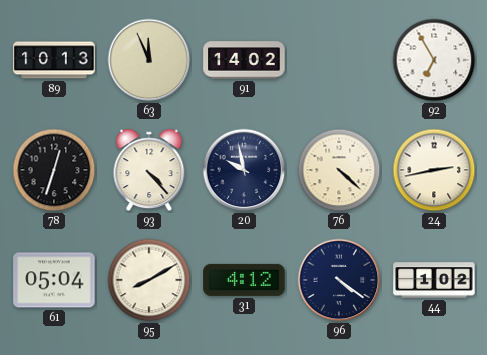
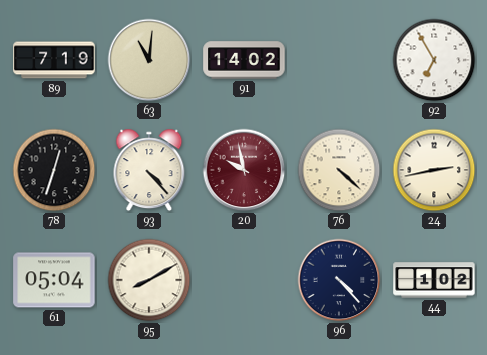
89: 10:13 -> 7:19 (54, 60)
63: 11:56 -> 11:01 (149, 60)
20 dial: navy -> burgundy (244, 170)
31: 4:12 -> none (244, 280)
96: 4:21 -> 4:23 (339, 280)
